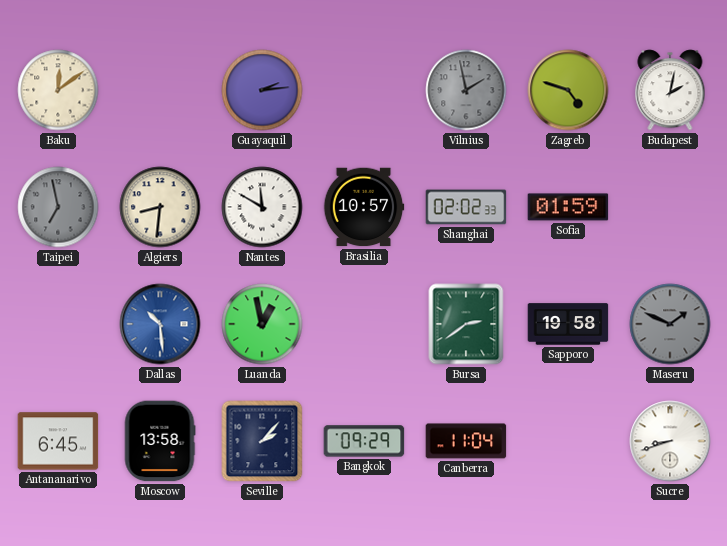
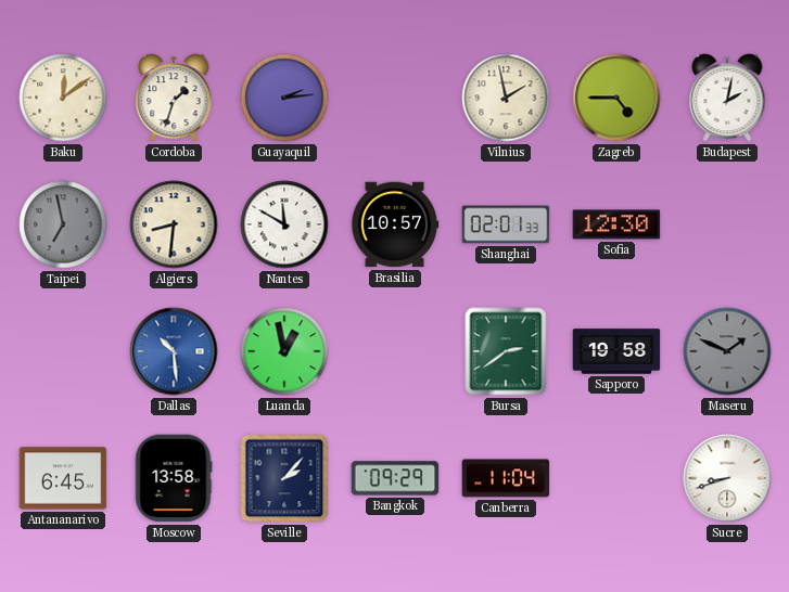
Cordoba: none -> 1:33 (174, 98)
Vilnius dial: grey -> cream (506, 98)
Zagreb: 4:48 -> 4:45 (616, 98)
Shanghai: 02:02 -> 02:01 (506, 224)
Sofia: 01:59 -> 12:30 (616, 224)
